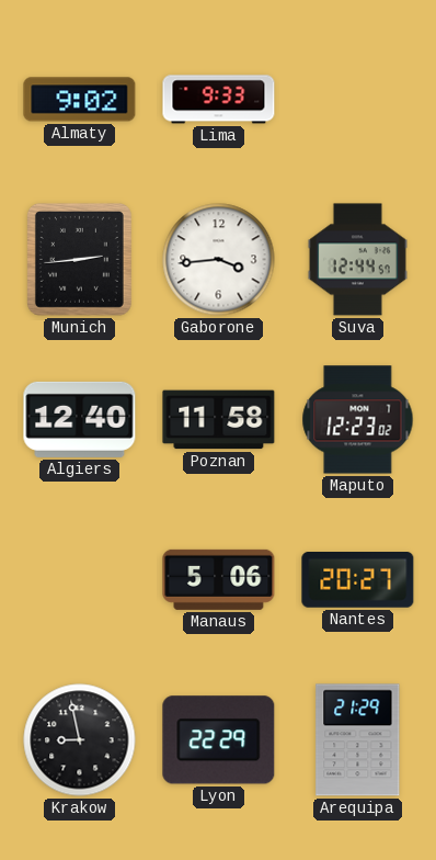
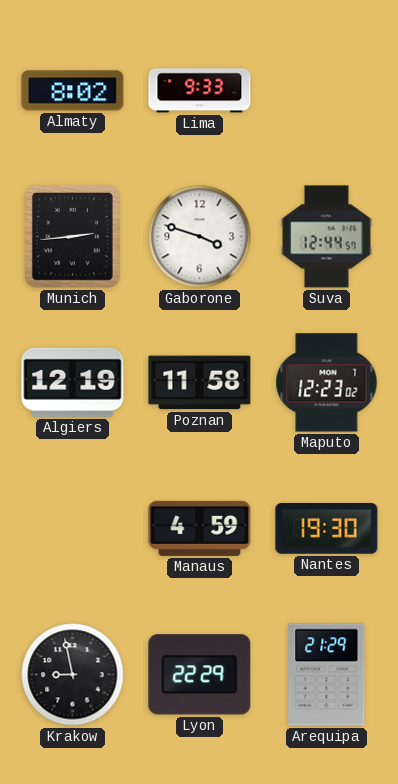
Almaty: 9:02 -> 8:02 (73, 91)
Gaborone: 3:44 -> 3:48 (200, 237)
Algiers: 12:40 -> 12:19 (73, 382)
Manaus: 5:06 -> 4:59 (200, 528)
Nantes: 20:27 -> 19:30 (327, 529)
